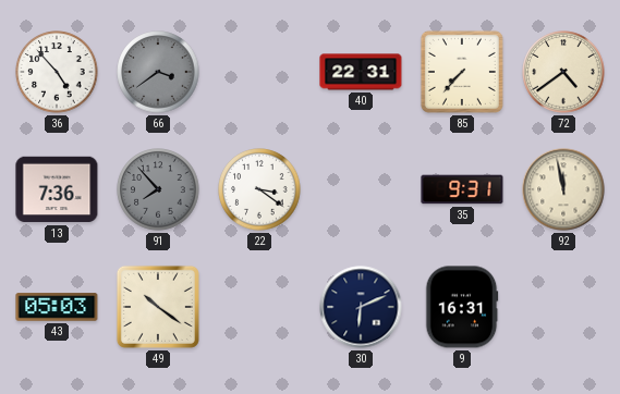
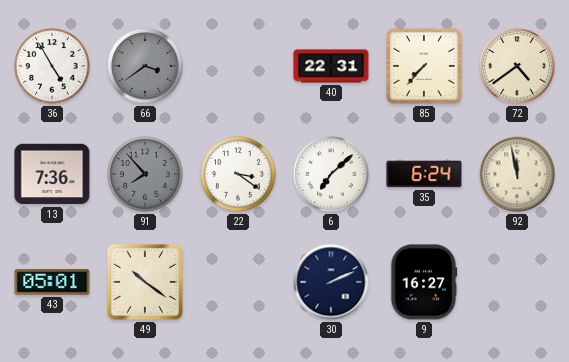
36: 4:53 -> 4:55 (52, 66)
6: none -> 7:08 (331, 174)
35: 9:31 -> 6:24 (424, 174)
43: 05:03 -> 05:01 (52, 282)
30: 6:11 -> 2:11 (331, 282)
9: 16:31 -> 16:27 (424, 282)
